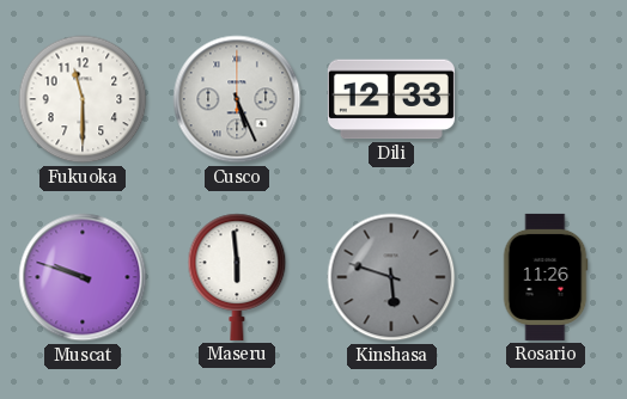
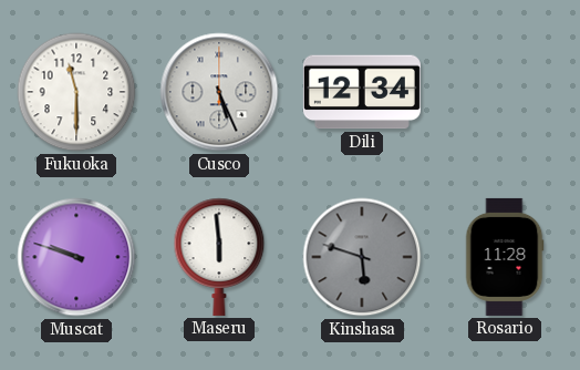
Dili: 12:33 -> 12:34 (362, 92)
Rosario: 11:26 -> 11:28 (505, 257)
